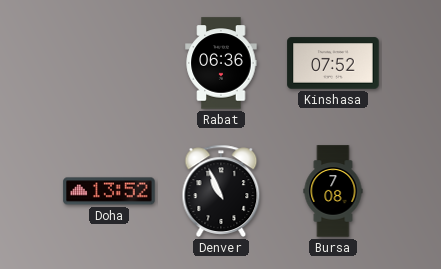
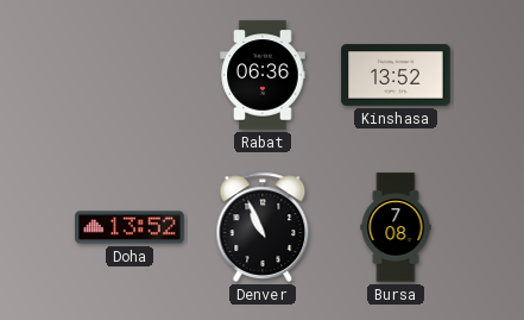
Kinshasa: 07:52 -> 13:52 (396, 75)
